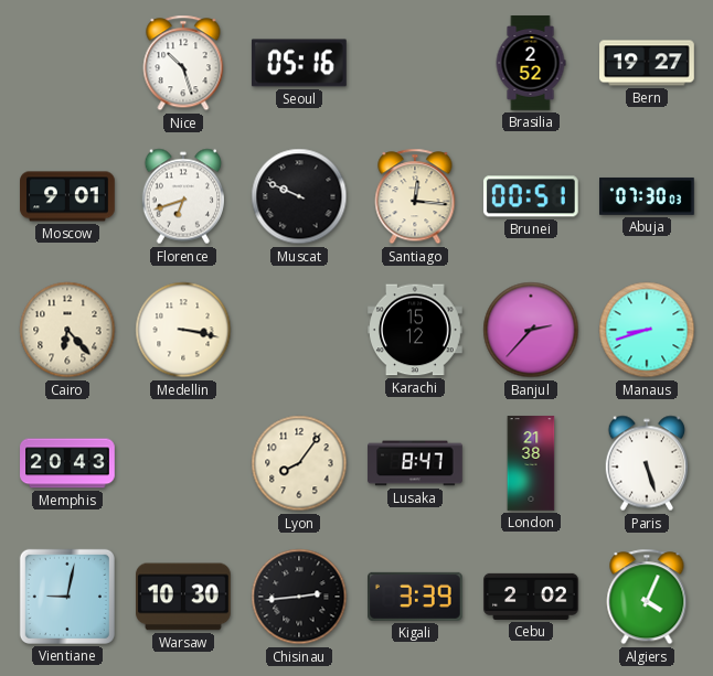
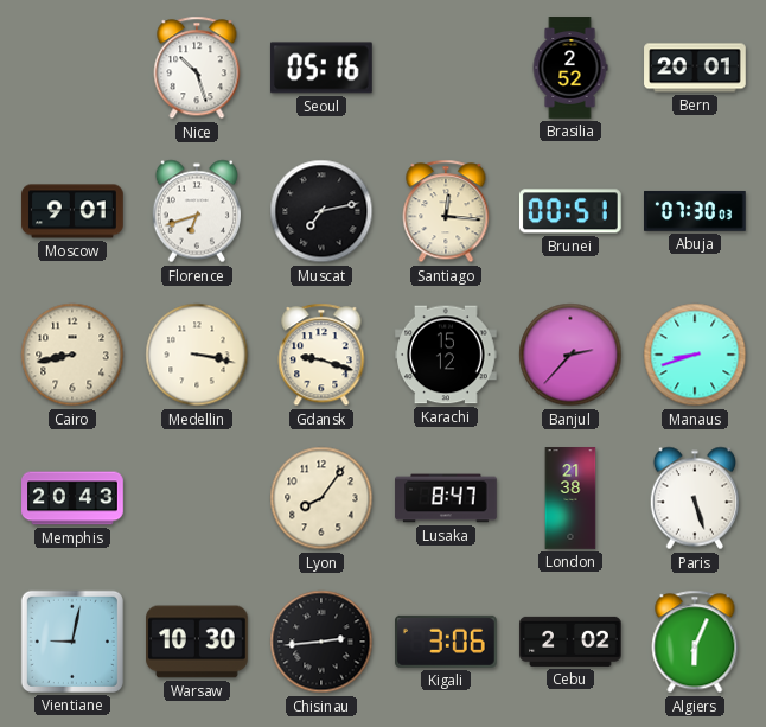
Bern: 19:27 -> 20:01 (695, 68)
Muscat: 9:49 -> 7:13 (321, 211)
Cairo: 6:23 -> 8:43 (72, 355)
Gdansk: none -> 9:18 (321, 355)
Kigali: 3:39 -> 3:06 (447, 642)
Algiers: 4:04 -> 6:04 (695, 642)
